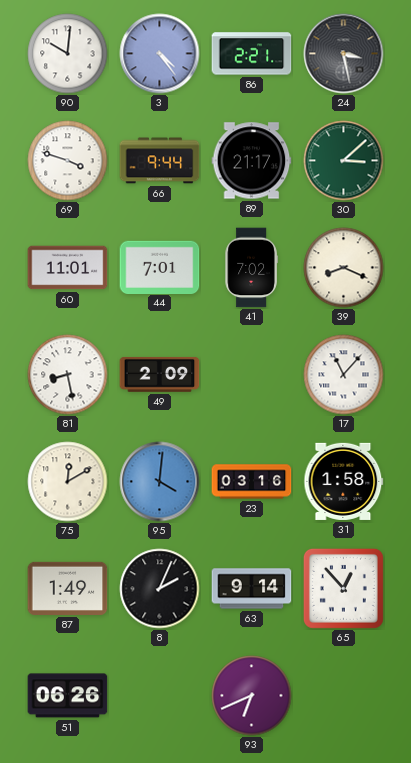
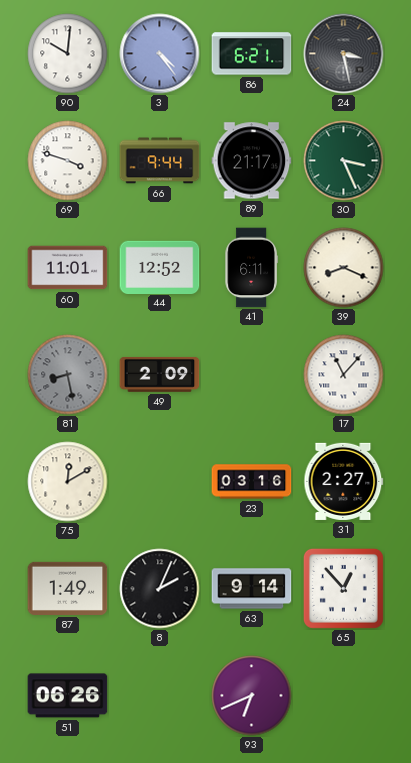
86: 2:21 -> 6:21 (252, 54)
30: 3:08 -> 3:26 (344, 161)
44: 7:01 -> 12:52 (160, 267)
41: 7:02 -> 6:11 (251, 268)
81 dial: white -> grey (68, 375)
95: 4:01 -> none (160, 482)
31: 1:58 -> 2:27 (344, 481)
